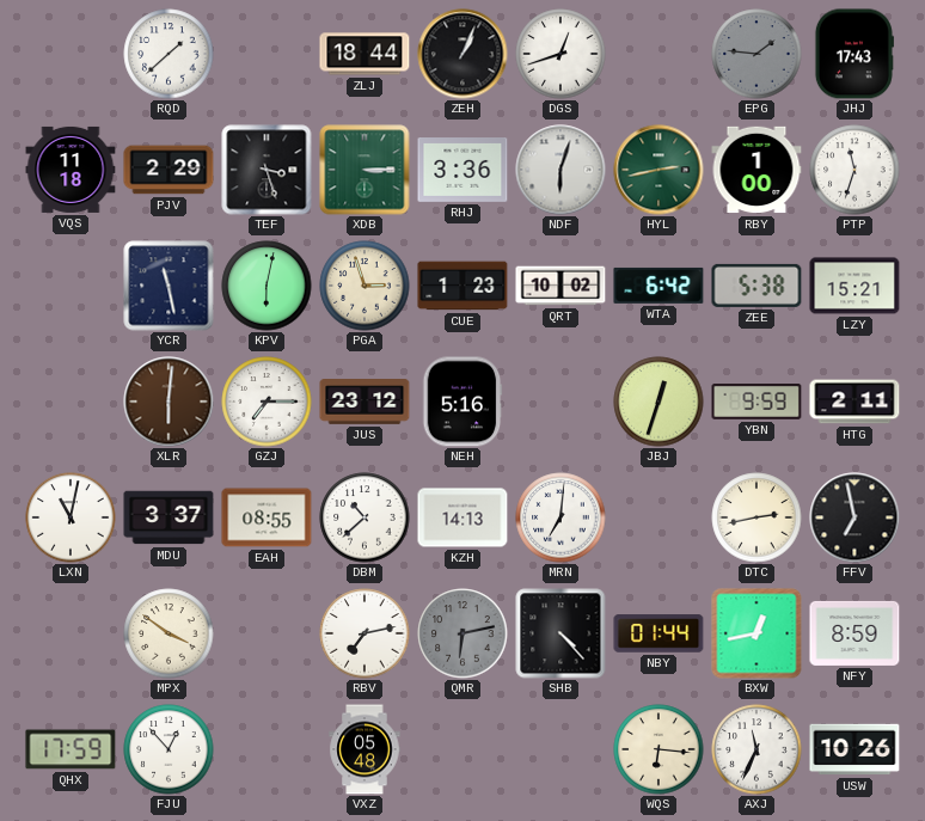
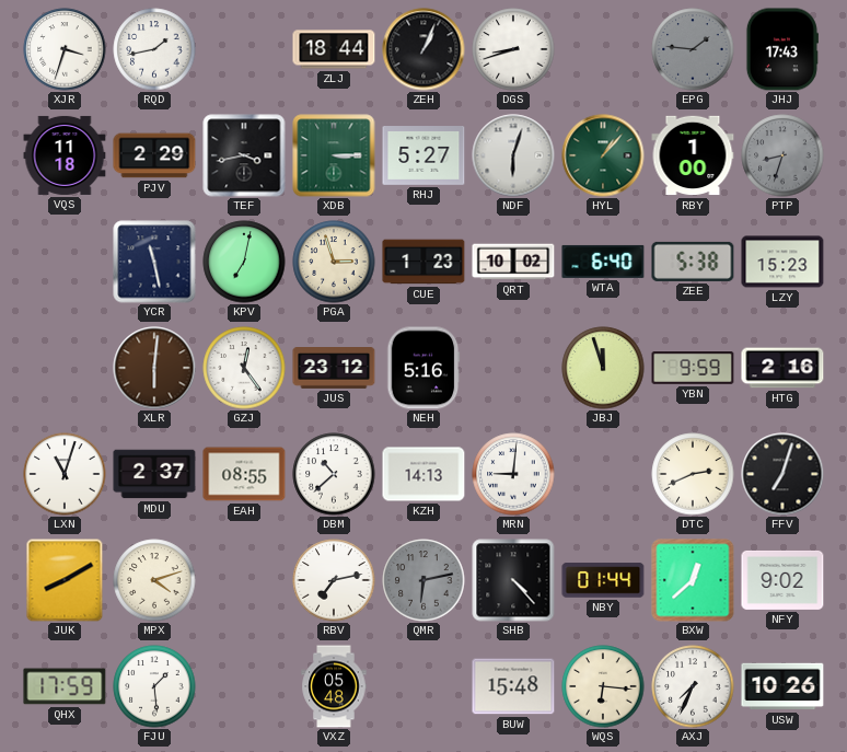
XJR: none -> 3:33 (65, 49)
RQD: 1:38 -> 1:43 (154, 49)
DGS: 12:42 -> 8:42 (513, 49)
TEF: 3:27 -> 3:43 (244, 155)
RHJ: 3:36 -> 5:27 (424, 157)
HYL: 2:43 -> 1:07 (603, 155)
PTP: 11:33 -> 8:33 (782, 155)
PTP dial: white -> grey (782, 155)
KPV: 6:02 -> 7:02 (244, 262)
WTA: 6:42 -> 6:40 (603, 262)
LZY: 15:21 -> 15:23 (782, 262)
GZJ: 7:15 -> 12:24 (244, 368)
JBJ: 12:33 -> 11:57 (603, 368)
HTG: 2:11 -> 2:16 (782, 368)
LXN: 11:02 -> 11:03 (65, 474)
MDU: 3:37 -> 2:37 (154, 474)
MRN: 7:01 -> 9:01 (513, 474)
DTC: 2:43 -> 2:41 (693, 474)
FFV: 6:58 -> 7:03 (782, 474)
JUK: none -> 8:10 (65, 580)
MPX: 3:51 -> 4:12 (154, 580)
BXW: 12:43 -> 12:38 (693, 580)
NFY: 8:59 -> 9:02 (782, 580)
FJU: 12:53 -> 1:29 (154, 686)
BUW: none -> 15:48 (513, 686)
AXJ: 11:34 -> 7:34 (693, 686)
